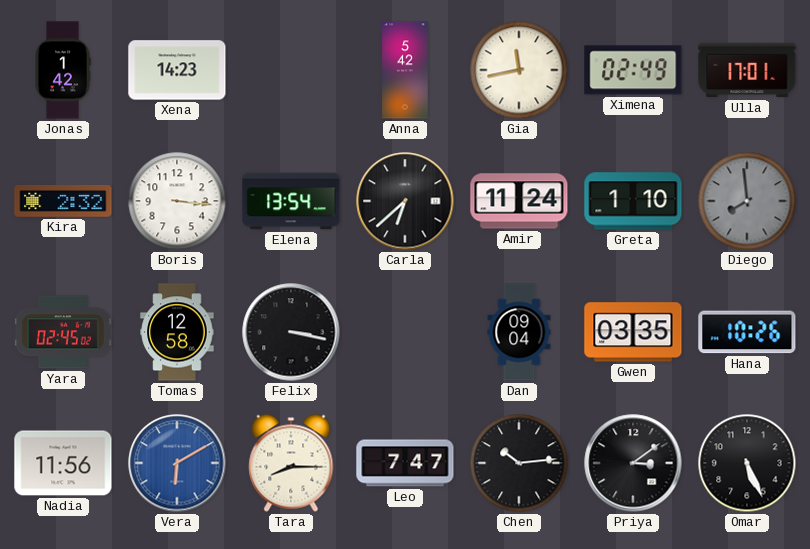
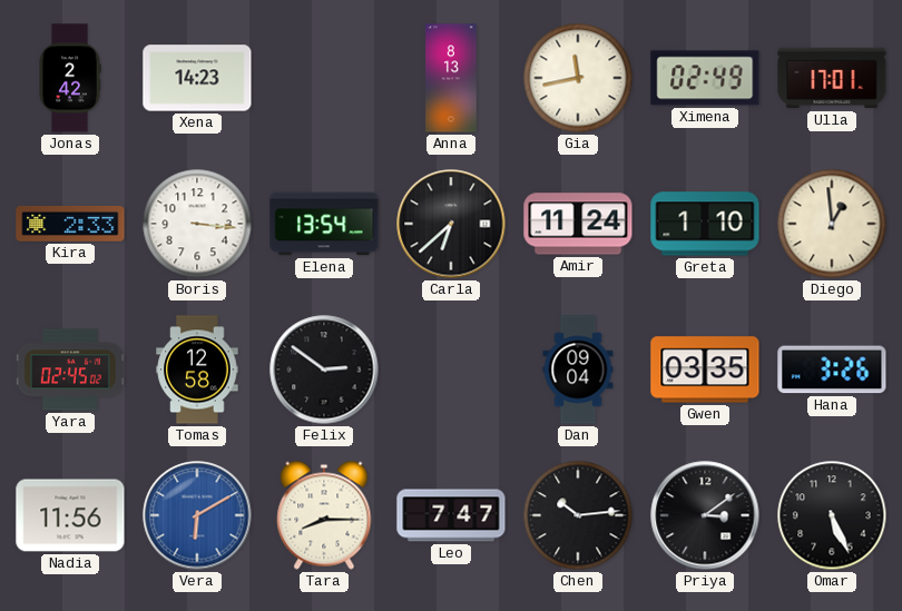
Jonas: 1:42 -> 2:42 (70, 78)
Anna: 5:42 -> 8:13 (451, 78)
Kira: 2:32 -> 2:33 (70, 225)
Diego: 7:59 -> 12:59 (832, 224)
Diego dial: grey -> cream (832, 224)
Felix: 3:17 -> 2:51 (324, 369)
Hana: 10:26 -> 3:26 (832, 369)
